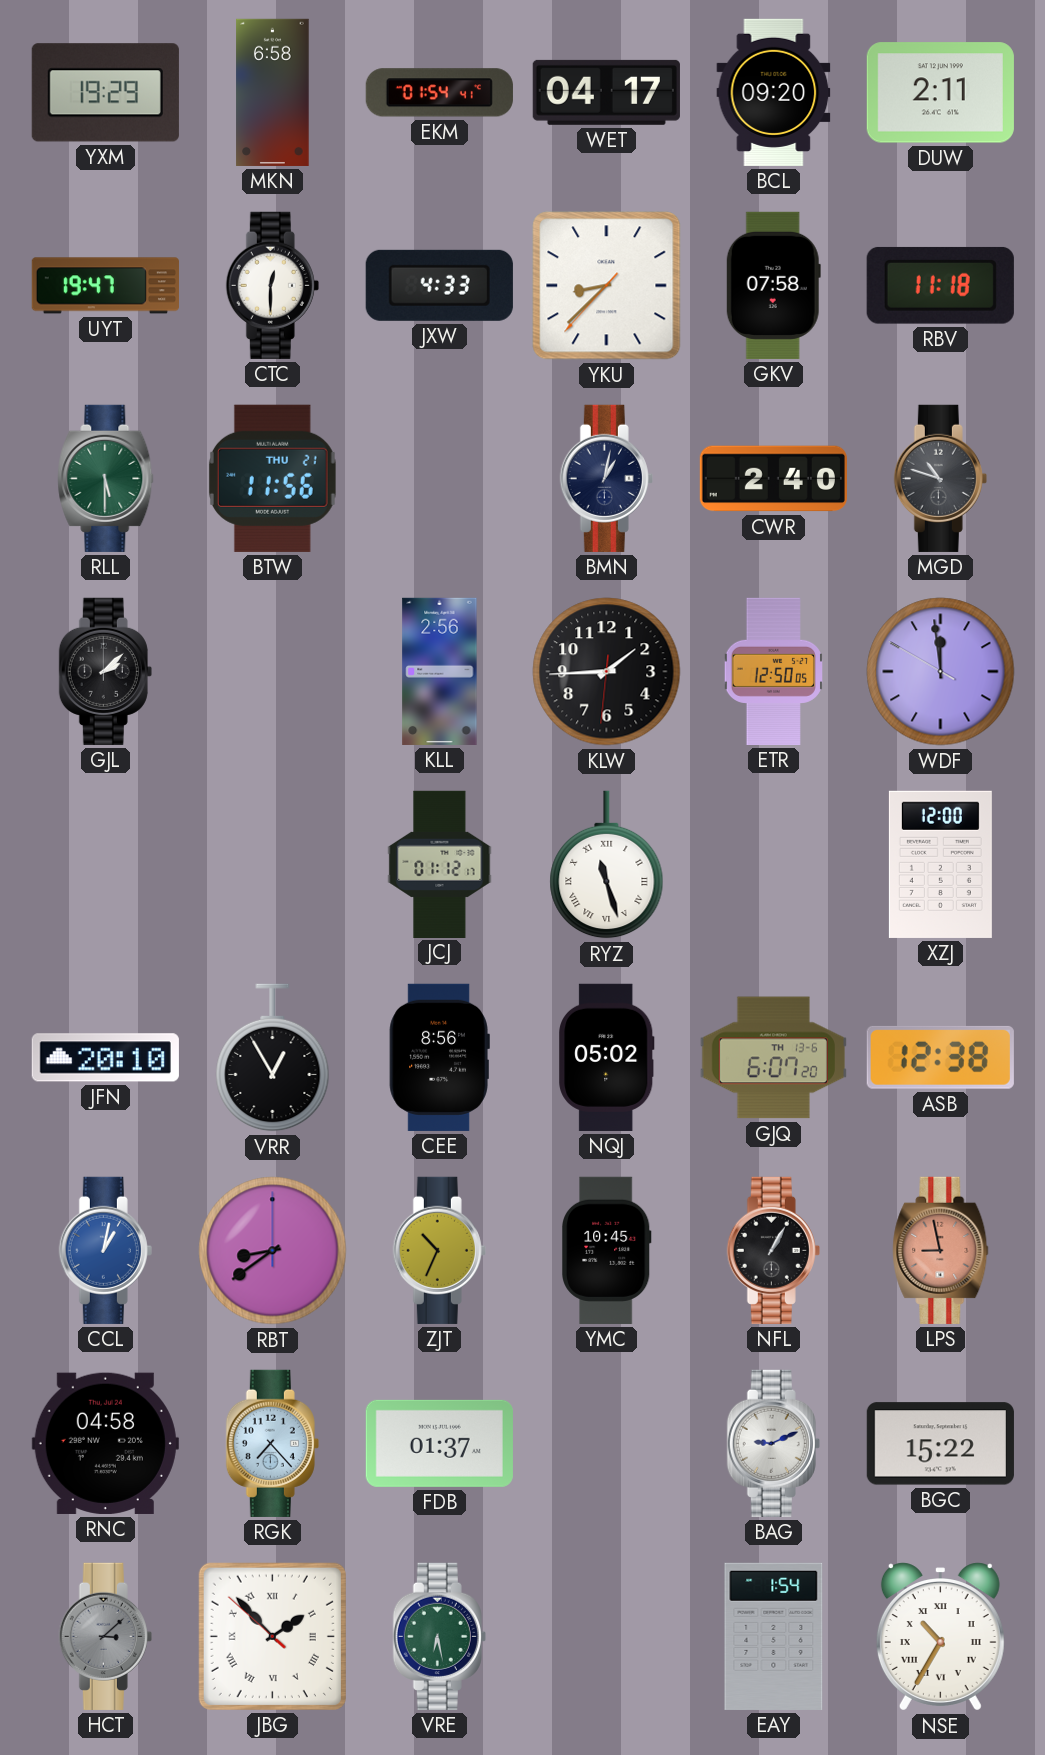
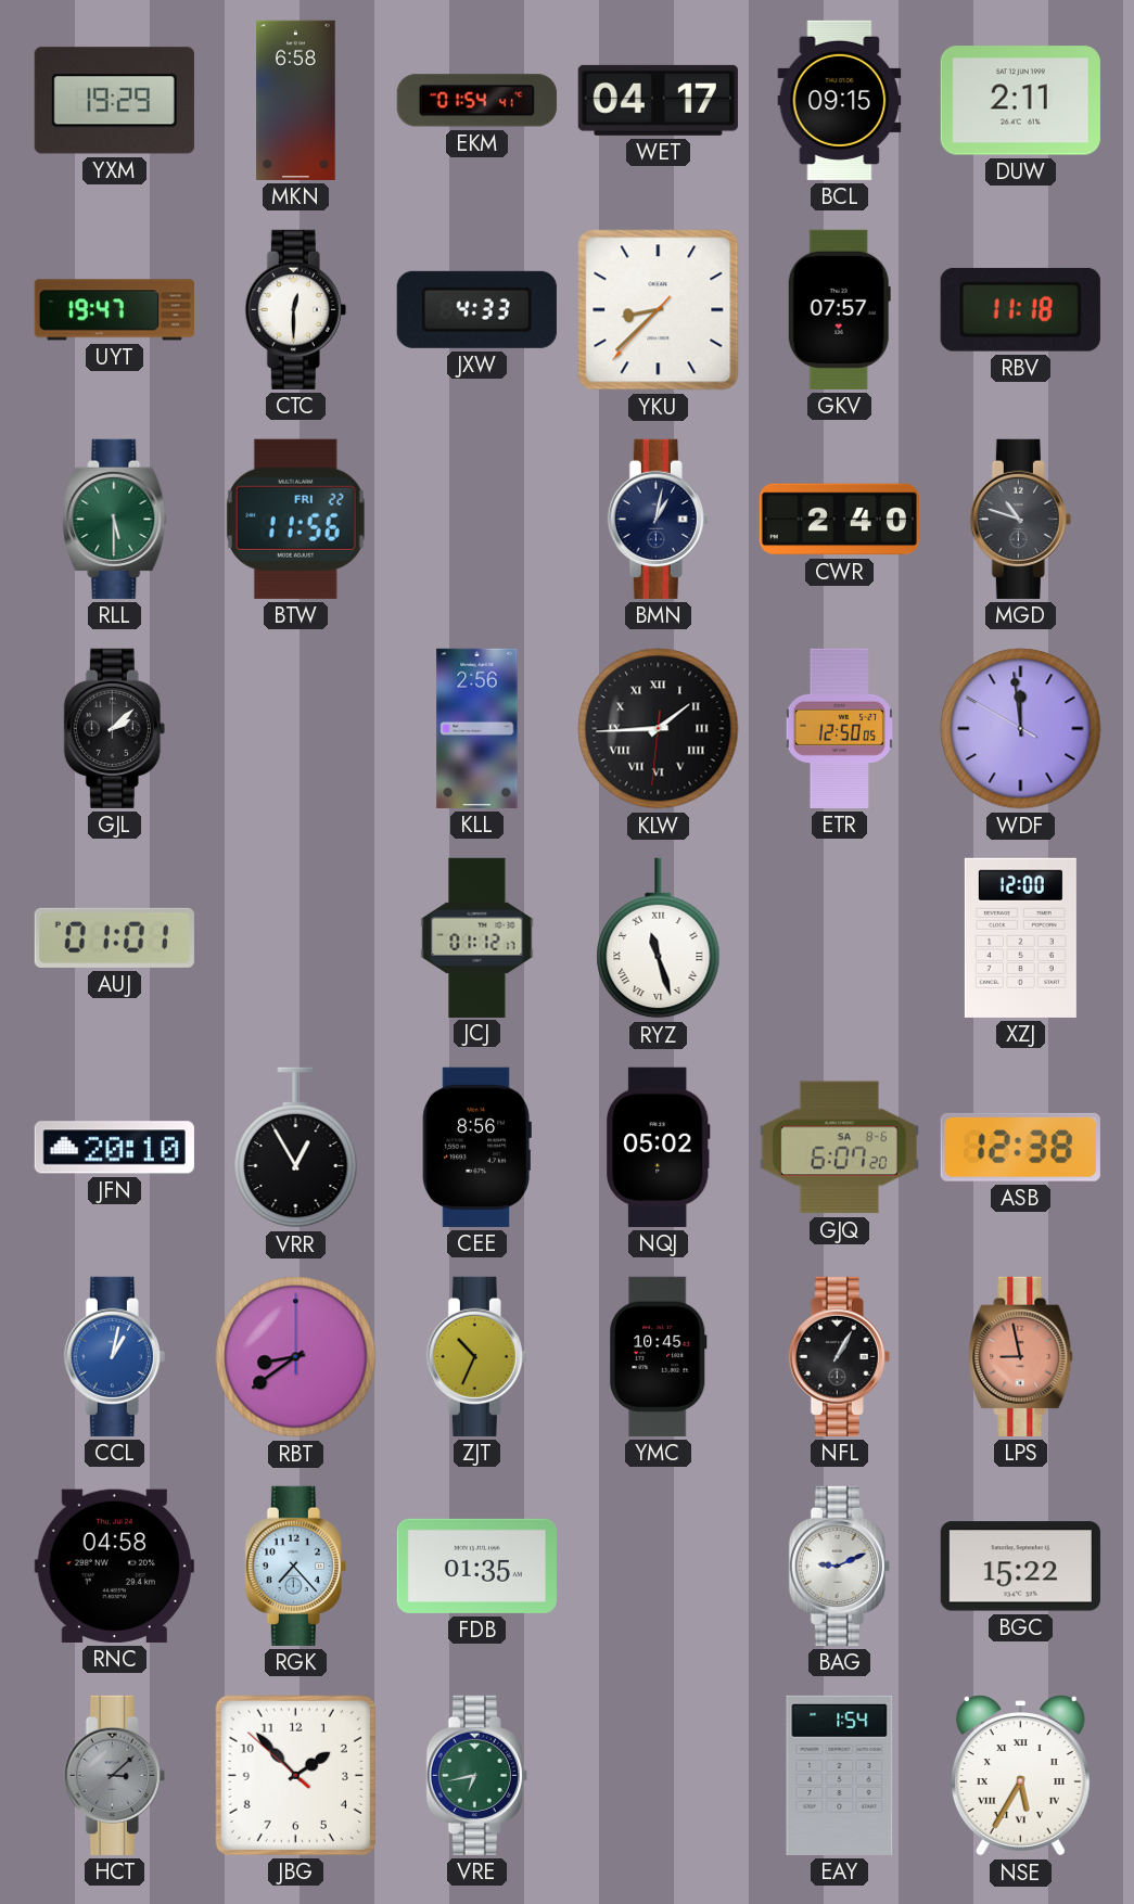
BCL: 09:20 -> 09:15 (840, 100)
GKV: 07:58 -> 07:57 (839, 309)
BTW date: THU 21 -> FRI 22 (295, 519)
KLW numerals: Arabic -> Roman (659, 729)
AUJ: none -> 01:01 (114, 937)
GJQ date: TH 13-6 -> SA 8-6 (839, 1148)
FDB: 01:37 -> 01:35 (476, 1566)
JBG numerals: Roman -> Arabic (295, 1775)
VRE: 6:28 -> 6:43 (476, 1775)
NSE: 10:35 -> 5:35 (1020, 1776)
